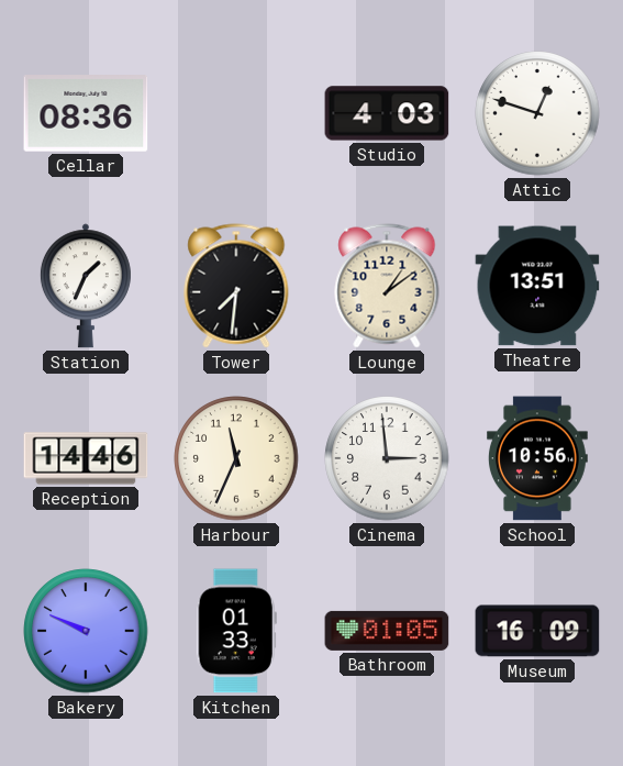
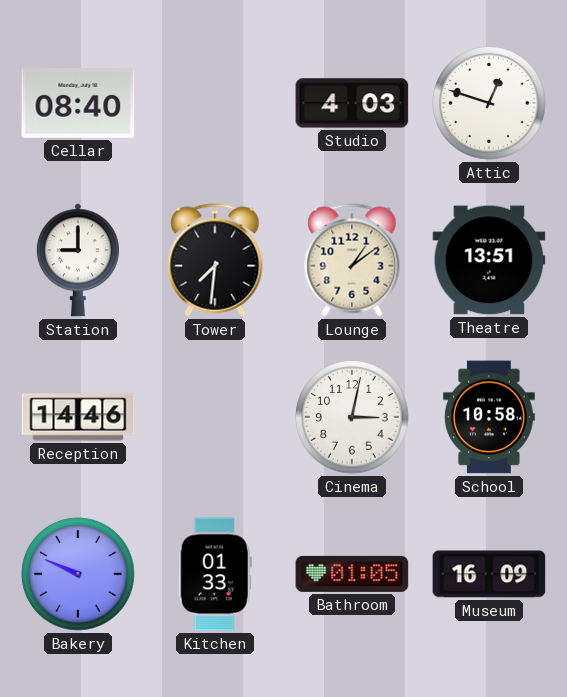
Cellar: 08:36 -> 08:40 (78, 103)
Station: 1:34 -> 9:00 (78, 260)
Harbour: 11:34 -> none (236, 458)
Cinema: 2:59 -> 3:02 (352, 417)
School: 10:56 -> 10:58 (490, 417)
